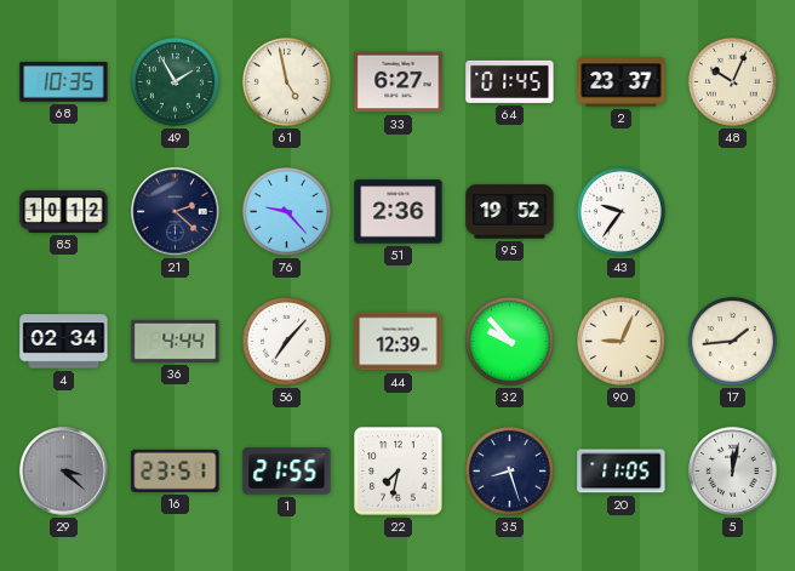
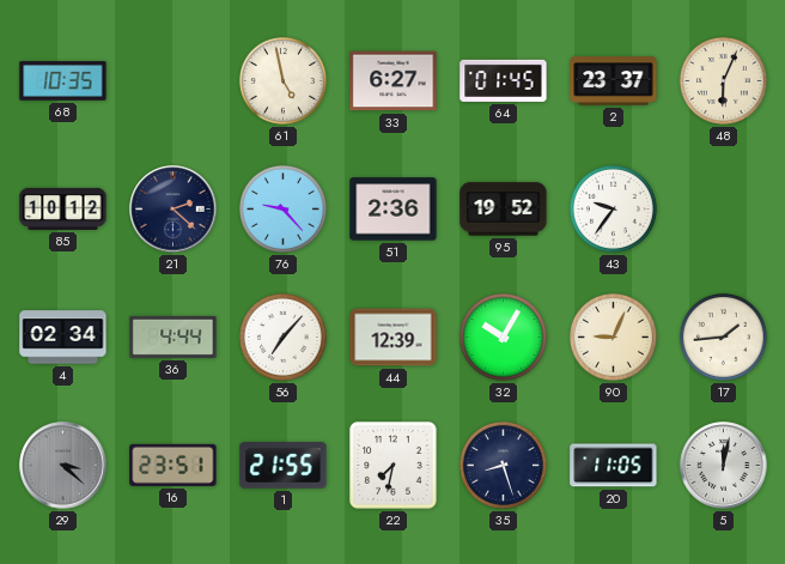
49: 1:55 -> none (175, 81)
48: 10:04 -> 6:04 (723, 80)
32: 9:53 -> 10:05 (503, 336)
